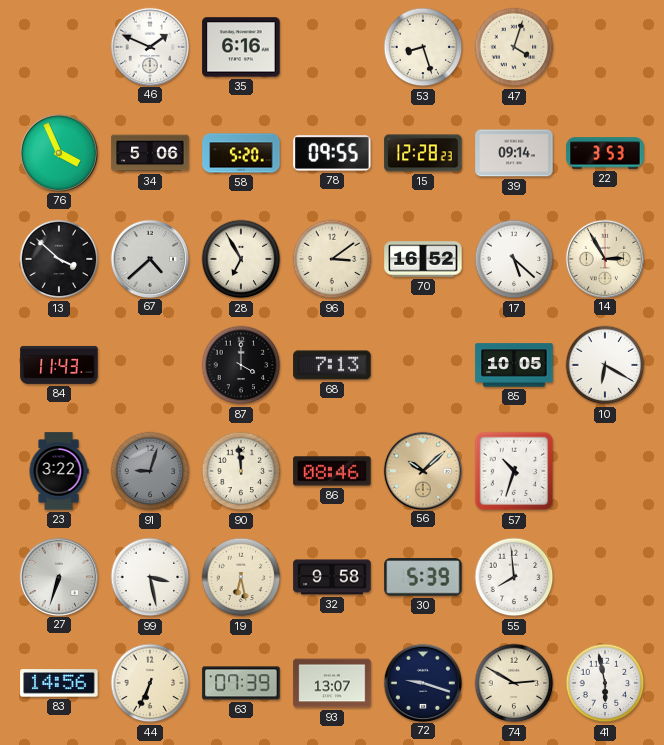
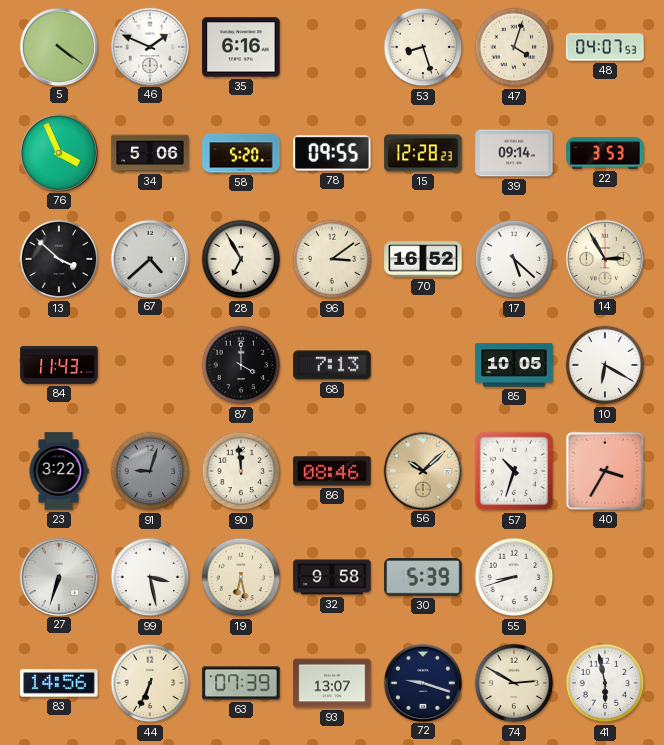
5: none -> 4:21 (58, 46)
48: none -> 04:07 (605, 47)
40: none -> 3:35 (605, 471)
55: 7:59 -> 8:42 (514, 577)
